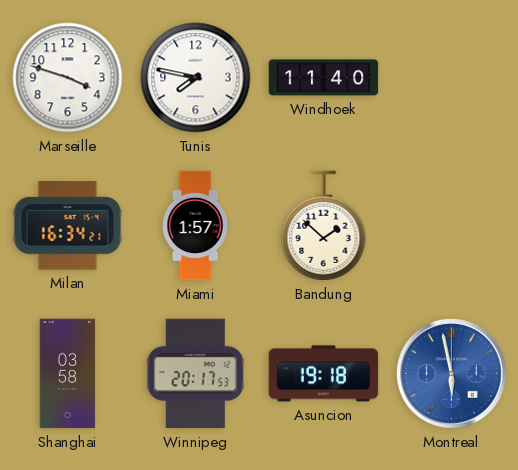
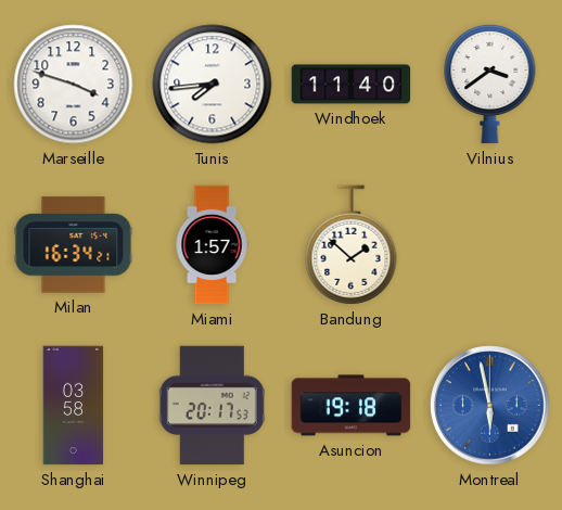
Tunis: 7:47 -> 7:44 (213, 85)
Vilnius: none -> 3:39 (490, 84)
